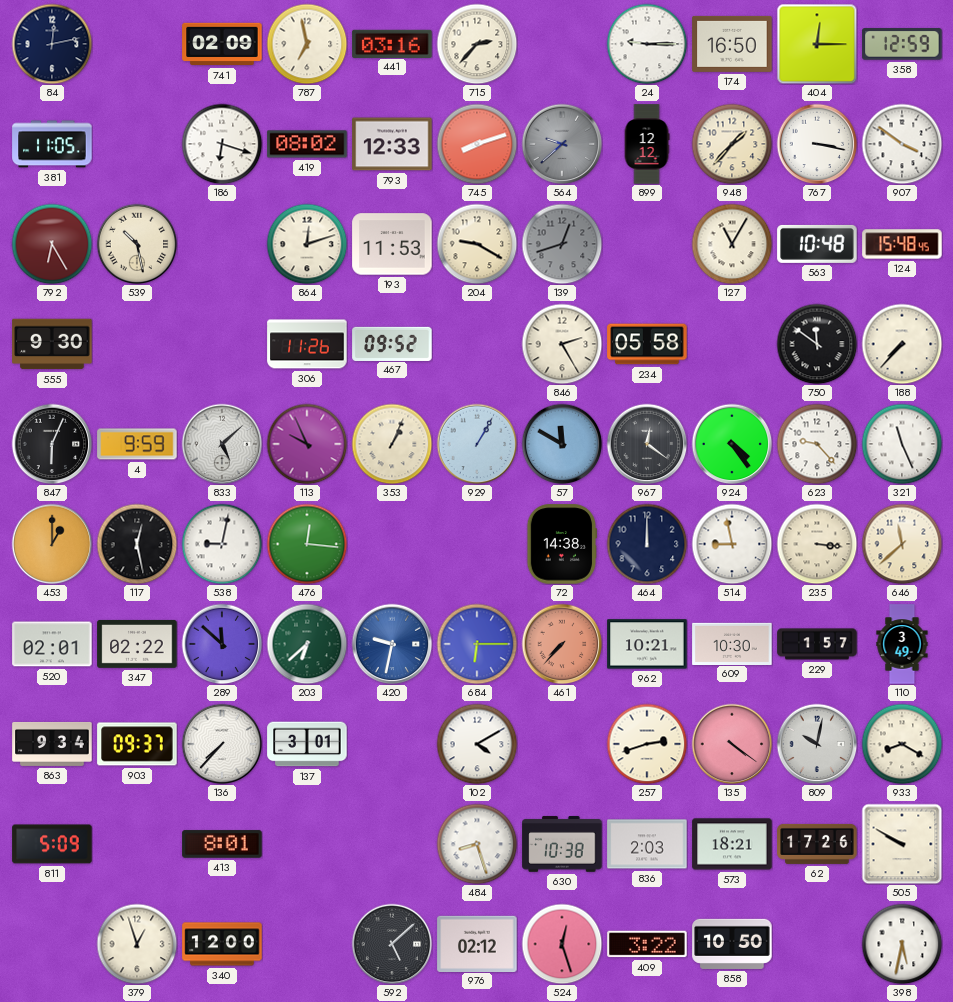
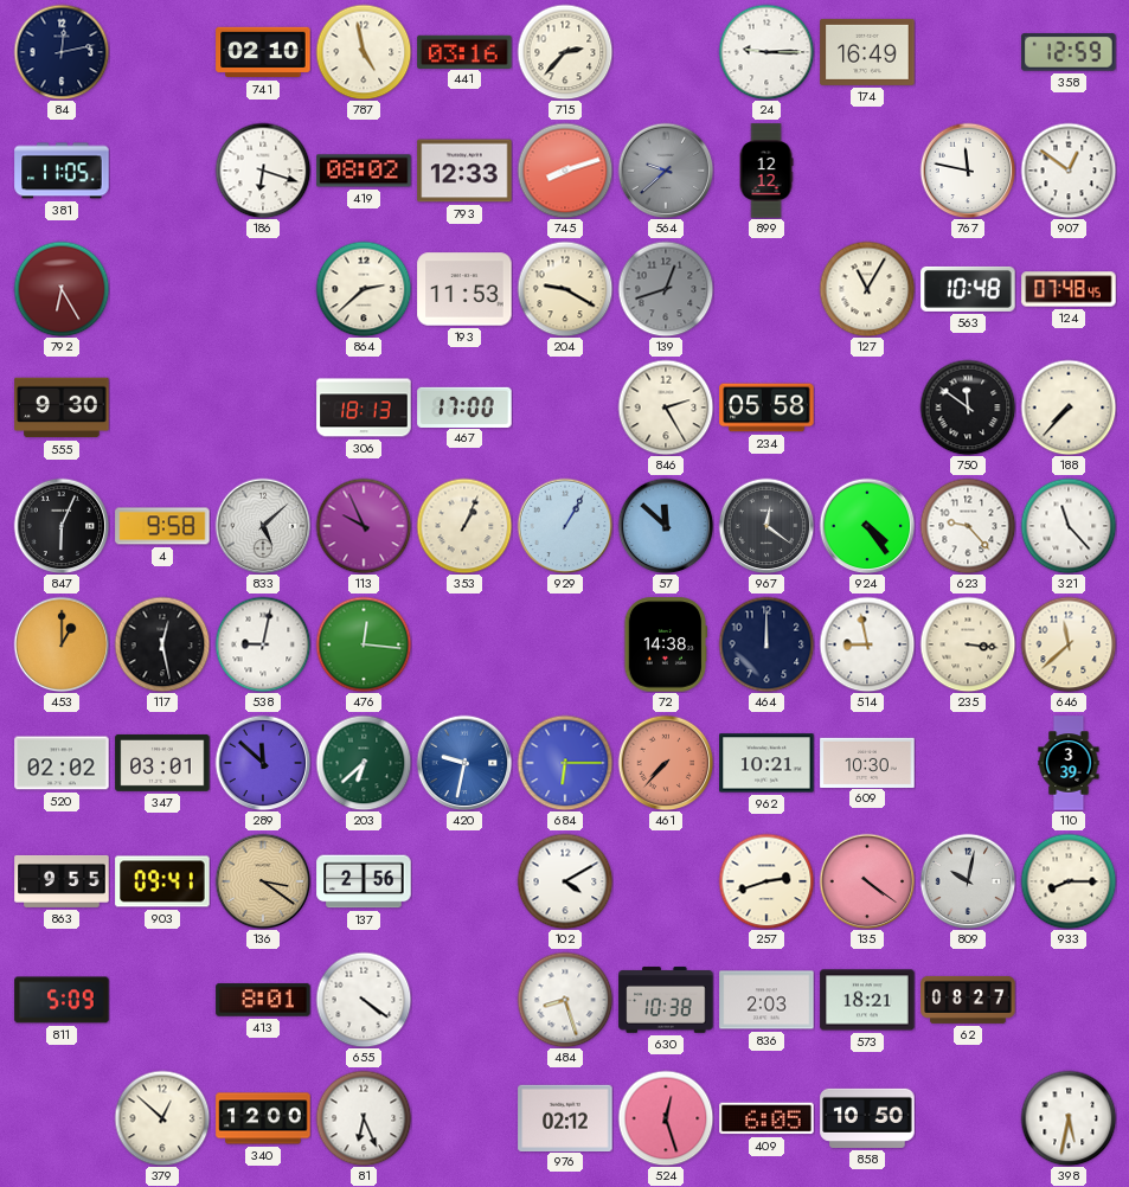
741: 02:09 -> 02:10 (263, 52)
787: 6:58 -> 4:58 (364, 52)
174: 16:50 -> 16:49 (867, 52)
404: 12:15 -> none (817, 44)
948: 1:37 -> none (732, 144)
767: 3:17 -> 11:47 (968, 171)
907: 3:51 -> 12:51 (1069, 171)
539: 10:28 -> none (137, 244)
864: 12:12 -> 2:38 (364, 289)
124: 15:48 -> 07:48 (1069, 289)
306: 11:26 -> 18:13 (364, 408)
467: 09:52 -> 17:00 (464, 406)
4: 9:59 -> 9:58 (162, 526)
57: 11:50 -> 11:52 (666, 526)
321: 11:26 -> 11:23 (1069, 526)
520: 02:01 -> 02:02 (62, 763)
347: 02:22 -> 03:01 (162, 763)
229: 1:57 -> none (817, 644)
110: 3:49 -> 3:39 (1069, 763)
863: 9:34 -> 9:55 (62, 881)
903: 09:37 -> 09:41 (162, 881)
136: 7:37 -> 3:21 (263, 881)
136 dial: white -> champagne (263, 881)
137: 3:01 -> 2:56 (364, 881)
933: 8:20 -> 8:15 (1069, 881)
655: none -> 4:21 (364, 1000)
62: 17:26 -> 08:27 (968, 1000)
505: 9:50 -> none (902, 844)
379: 12:57 -> 12:52 (162, 1118)
81: none -> 6:26 (364, 1118)
592: 5:08 -> none (392, 944)
409: 3:22 -> 6:05 (766, 1118)
